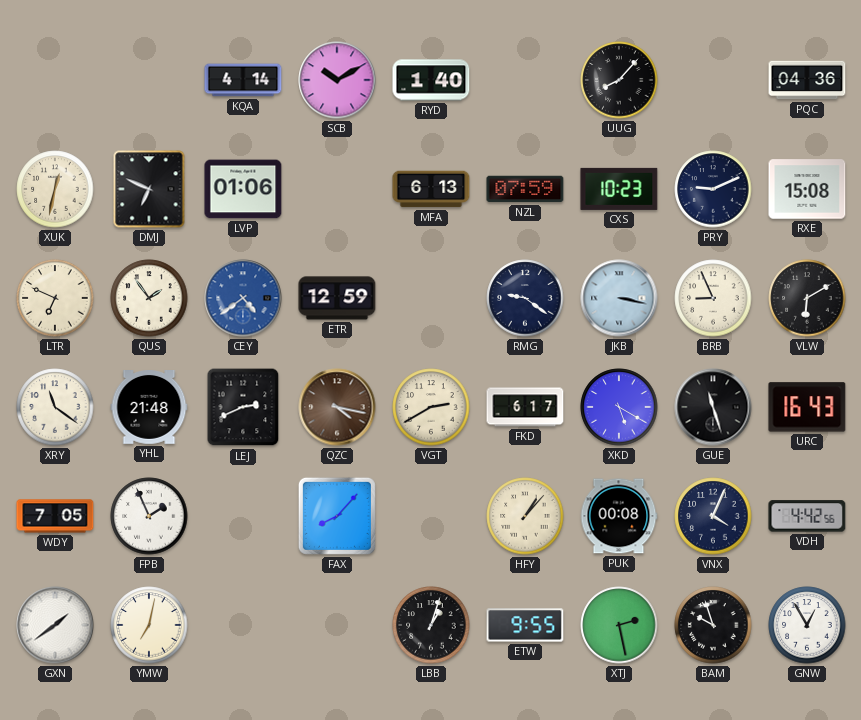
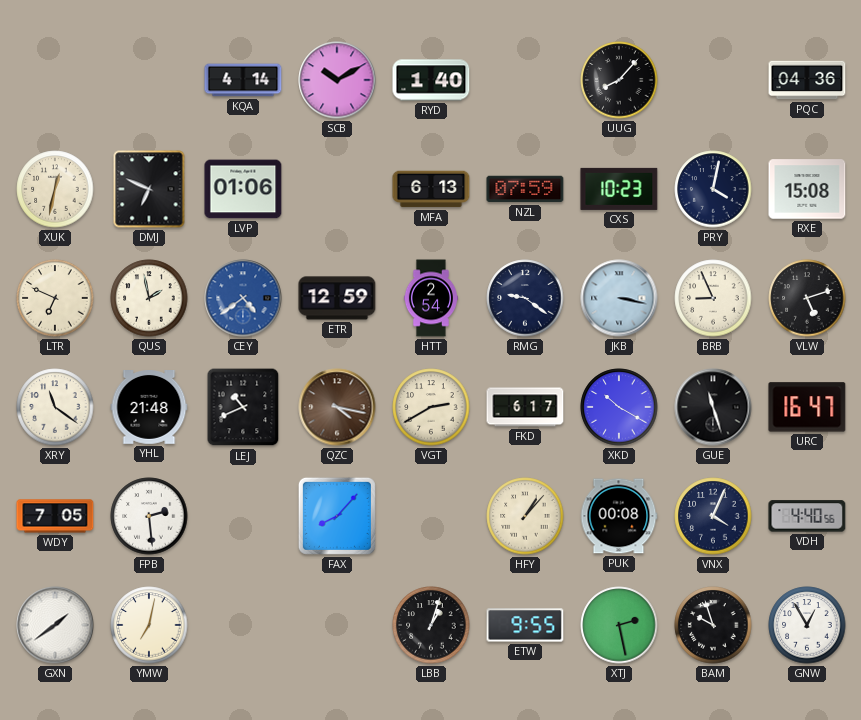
PRY: 9:11 -> 4:02 (713, 189)
QUS: 1:54 -> 1:58 (149, 298)
HTT: none -> 2:54 (431, 298)
VLW: 6:10 -> 5:12 (807, 298)
LEJ: 2:41 -> 10:41 (243, 407)
XKD: 5:20 -> 10:20 (619, 407)
URC: 16:43 -> 16:47 (807, 407)
FPB: 1:56 -> 2:29 (149, 516)
VDH: 4:42 -> 4:40 (807, 516)
